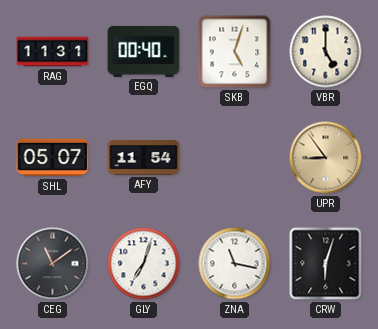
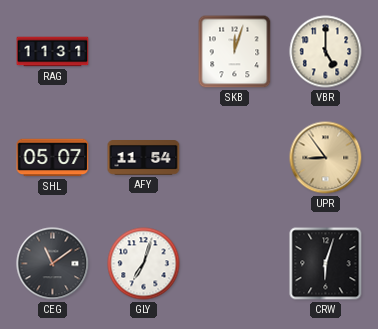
EGQ: 00:40 -> none (144, 51)
SKB: 5:03 -> 12:03 (235, 52)
ZNA: 11:17 -> none (235, 264)
